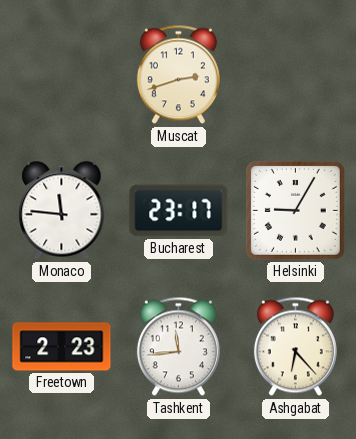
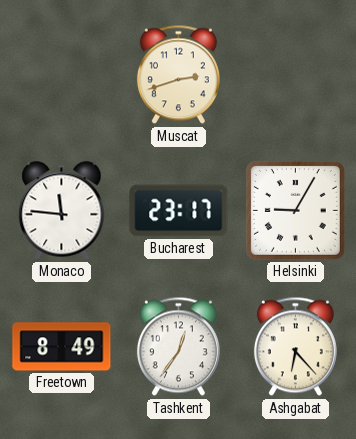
Freetown: 2:23 -> 8:49 (62, 347)
Tashkent: 11:44 -> 12:36 (178, 347)
